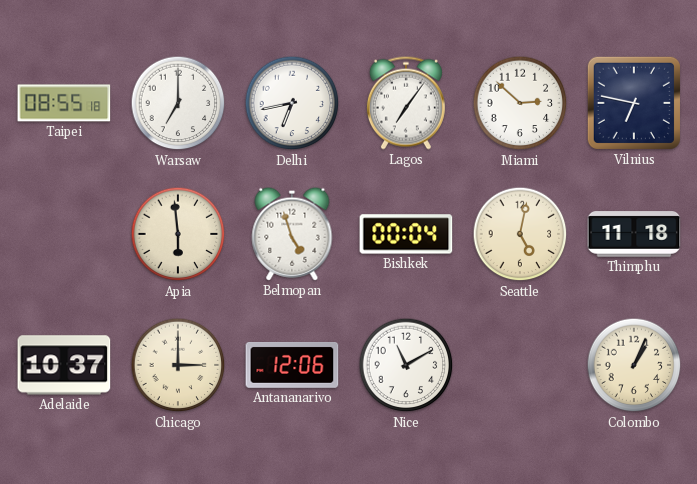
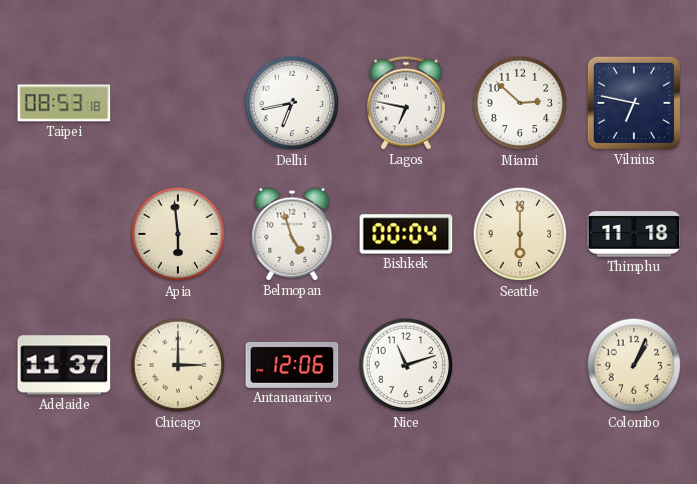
Taipei: 08:55 -> 08:53 (64, 103)
Warsaw: 7:00 -> none (178, 103)
Lagos: 7:06 -> 6:47 (406, 103)
Seattle: 5:02 -> 6:00 (520, 234)
Adelaide: 10:37 -> 11:37 (64, 365)
Nice: 11:10 -> 11:12 (406, 365)
